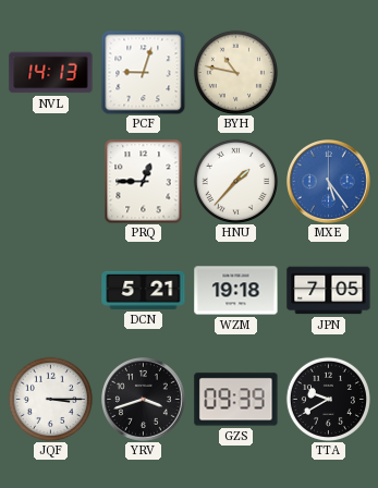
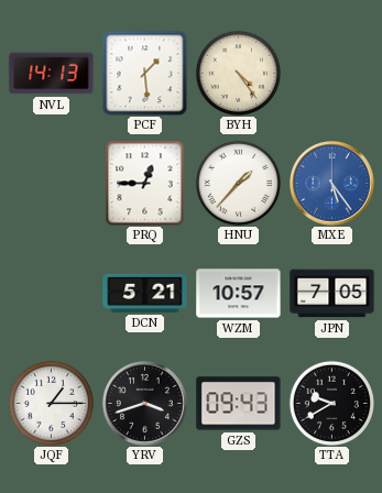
PCF: 9:03 -> 1:29 (144, 73)
BYH: 10:47 -> 4:24 (238, 73)
WZM: 19:18 -> 10:57 (239, 294)
JQF: 3:15 -> 1:15 (51, 403)
GZS: 09:39 -> 09:43 (239, 404)
